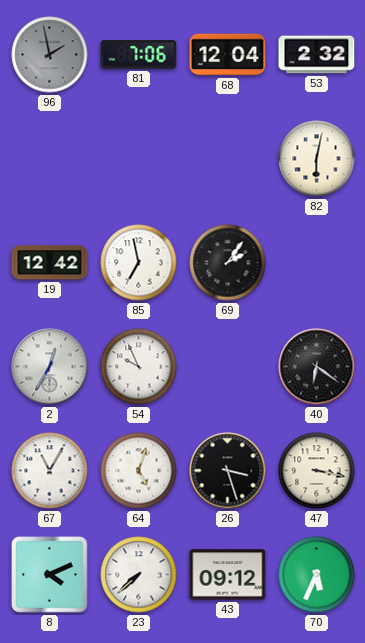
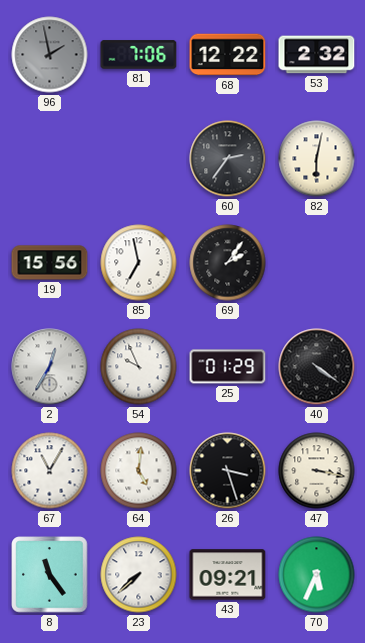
68: 12:04 -> 12:22 (228, 55)
60: none -> 2:36 (228, 159)
19: 12:42 -> 15:56 (50, 263)
25: none -> 01:29 (228, 367)
40: 6:21 -> 4:21 (317, 367)
64: 5:03 -> 5:01 (139, 471)
8: 4:11 -> 11:24 (50, 575)
43: 09:12 -> 09:21 (228, 575)
